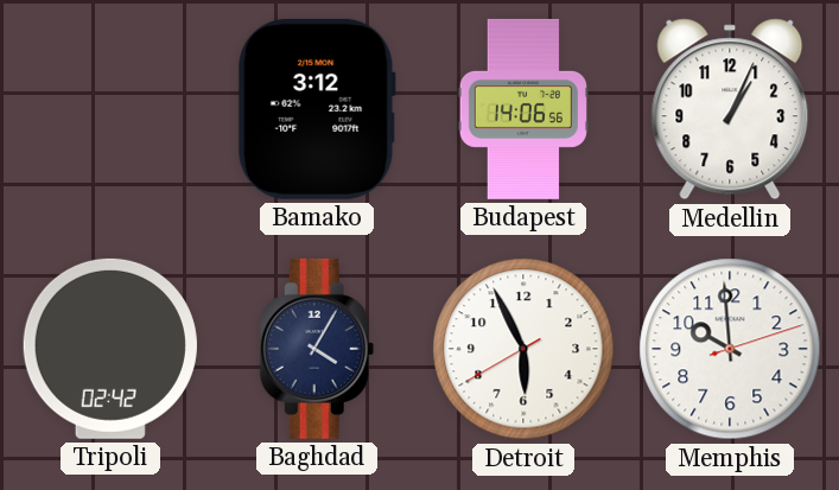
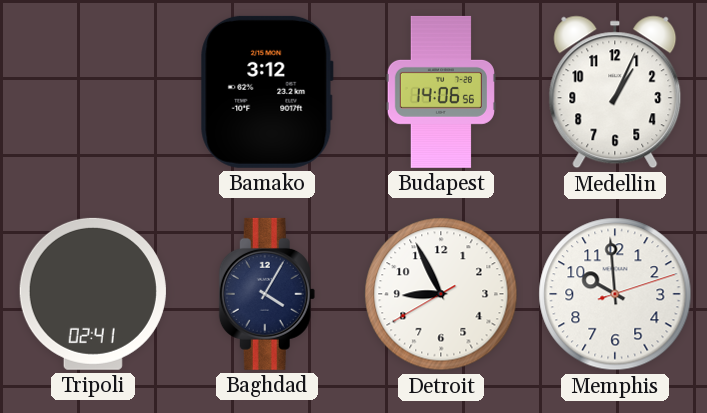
Tripoli: 02:42 -> 02:41 (93, 294)
Detroit: 5:55 -> 8:55 (441, 294)
